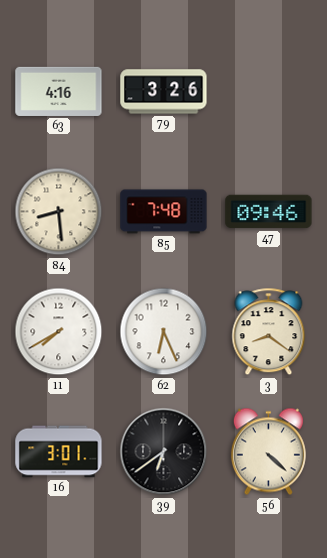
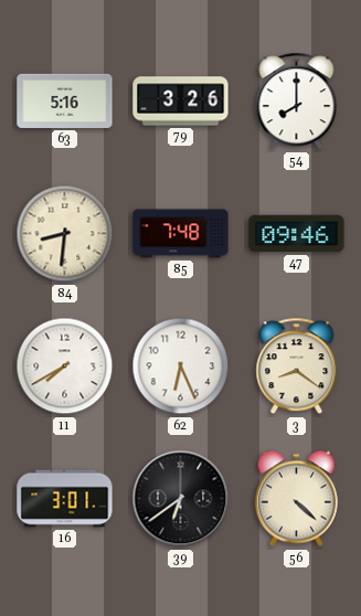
63: 4:16 -> 5:16 (65, 100)
54: none -> 8:00 (297, 102)
84: 8:29 -> 8:31 (65, 234)
